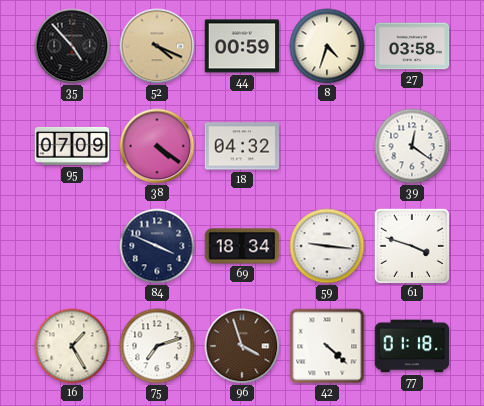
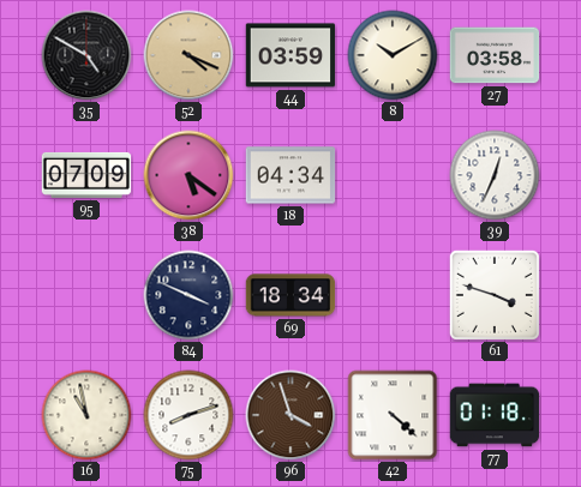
35: 4:53 -> 4:50 (86, 55)
44: 00:59 -> 03:59 (290, 55)
8: 4:33 -> 10:10 (393, 55)
38: 4:21 -> 5:21 (188, 175)
18: 04:32 -> 04:34 (290, 175)
39: 12:21 -> 12:34 (495, 175)
59: 9:16 -> none (327, 246)
16: 1:25 -> 10:58 (86, 415)
75: 7:12 -> 8:12 (188, 415)
